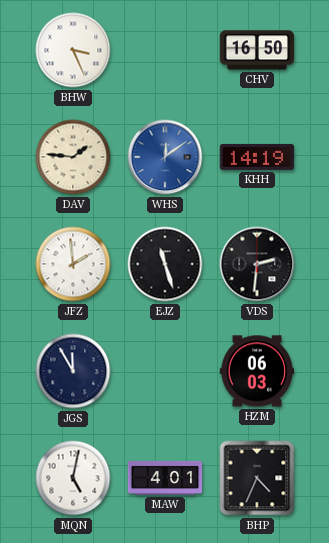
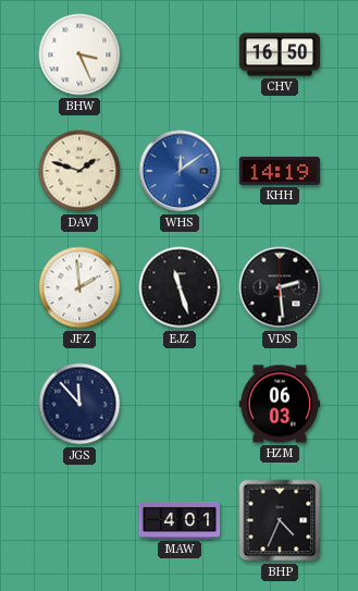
DAV: 1:46 -> 1:48 (79, 171)
VDS: 2:31 -> 2:29 (280, 287)
JGS: 11:55 -> 11:53 (79, 404)
MQN: 5:02 -> none (73, 478)
